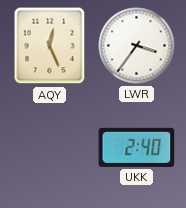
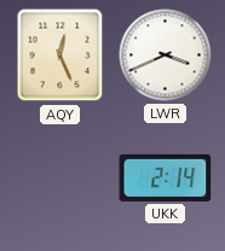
LWR: 3:36 -> 3:41 (166, 56)
UKK: 2:40 -> 2:14 (166, 177)
